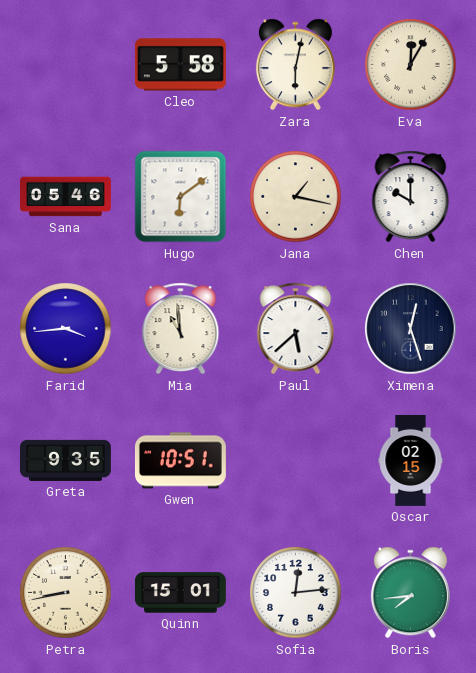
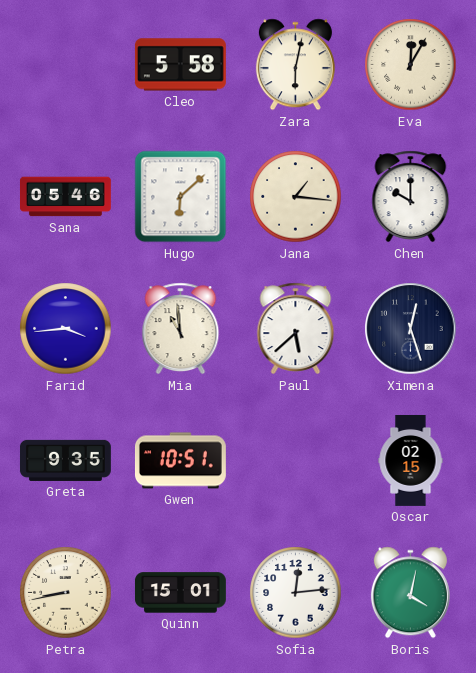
Hugo: 6:09 -> 6:08 (181, 197)
Jana: 1:17 -> 1:16 (296, 197)
Boris: 7:44 -> 4:02 (410, 593)
